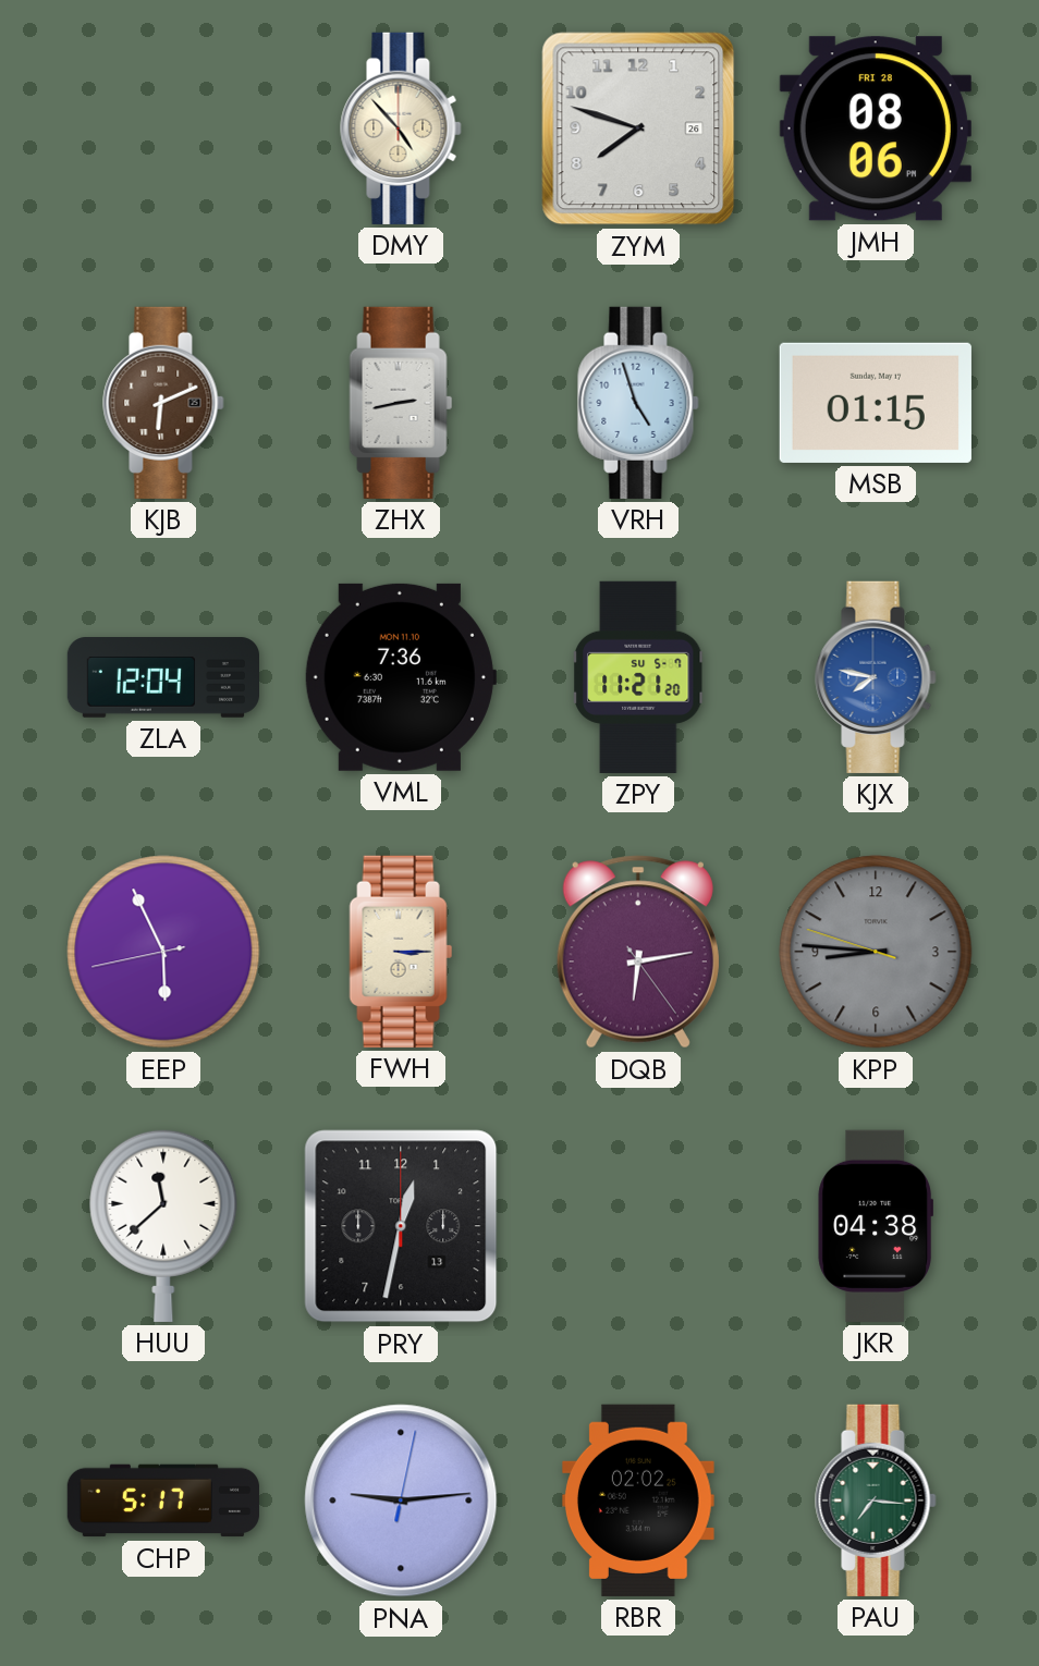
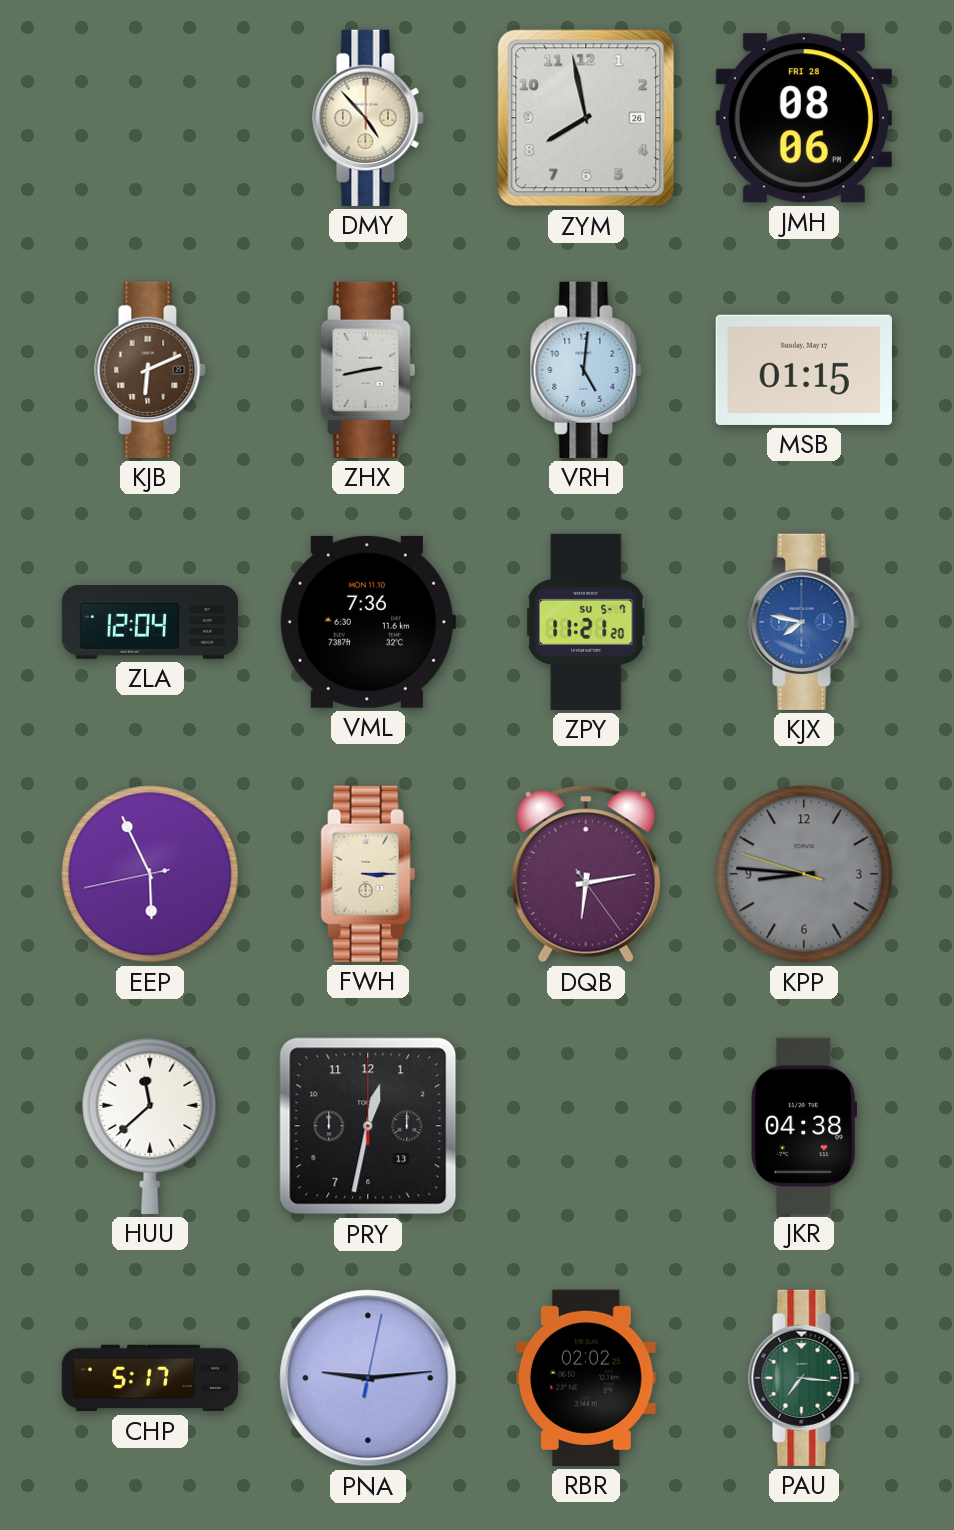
ZYM: 7:48 -> 7:58 (586, 118)
VRH: 4:57 -> 5:01 (586, 370)
